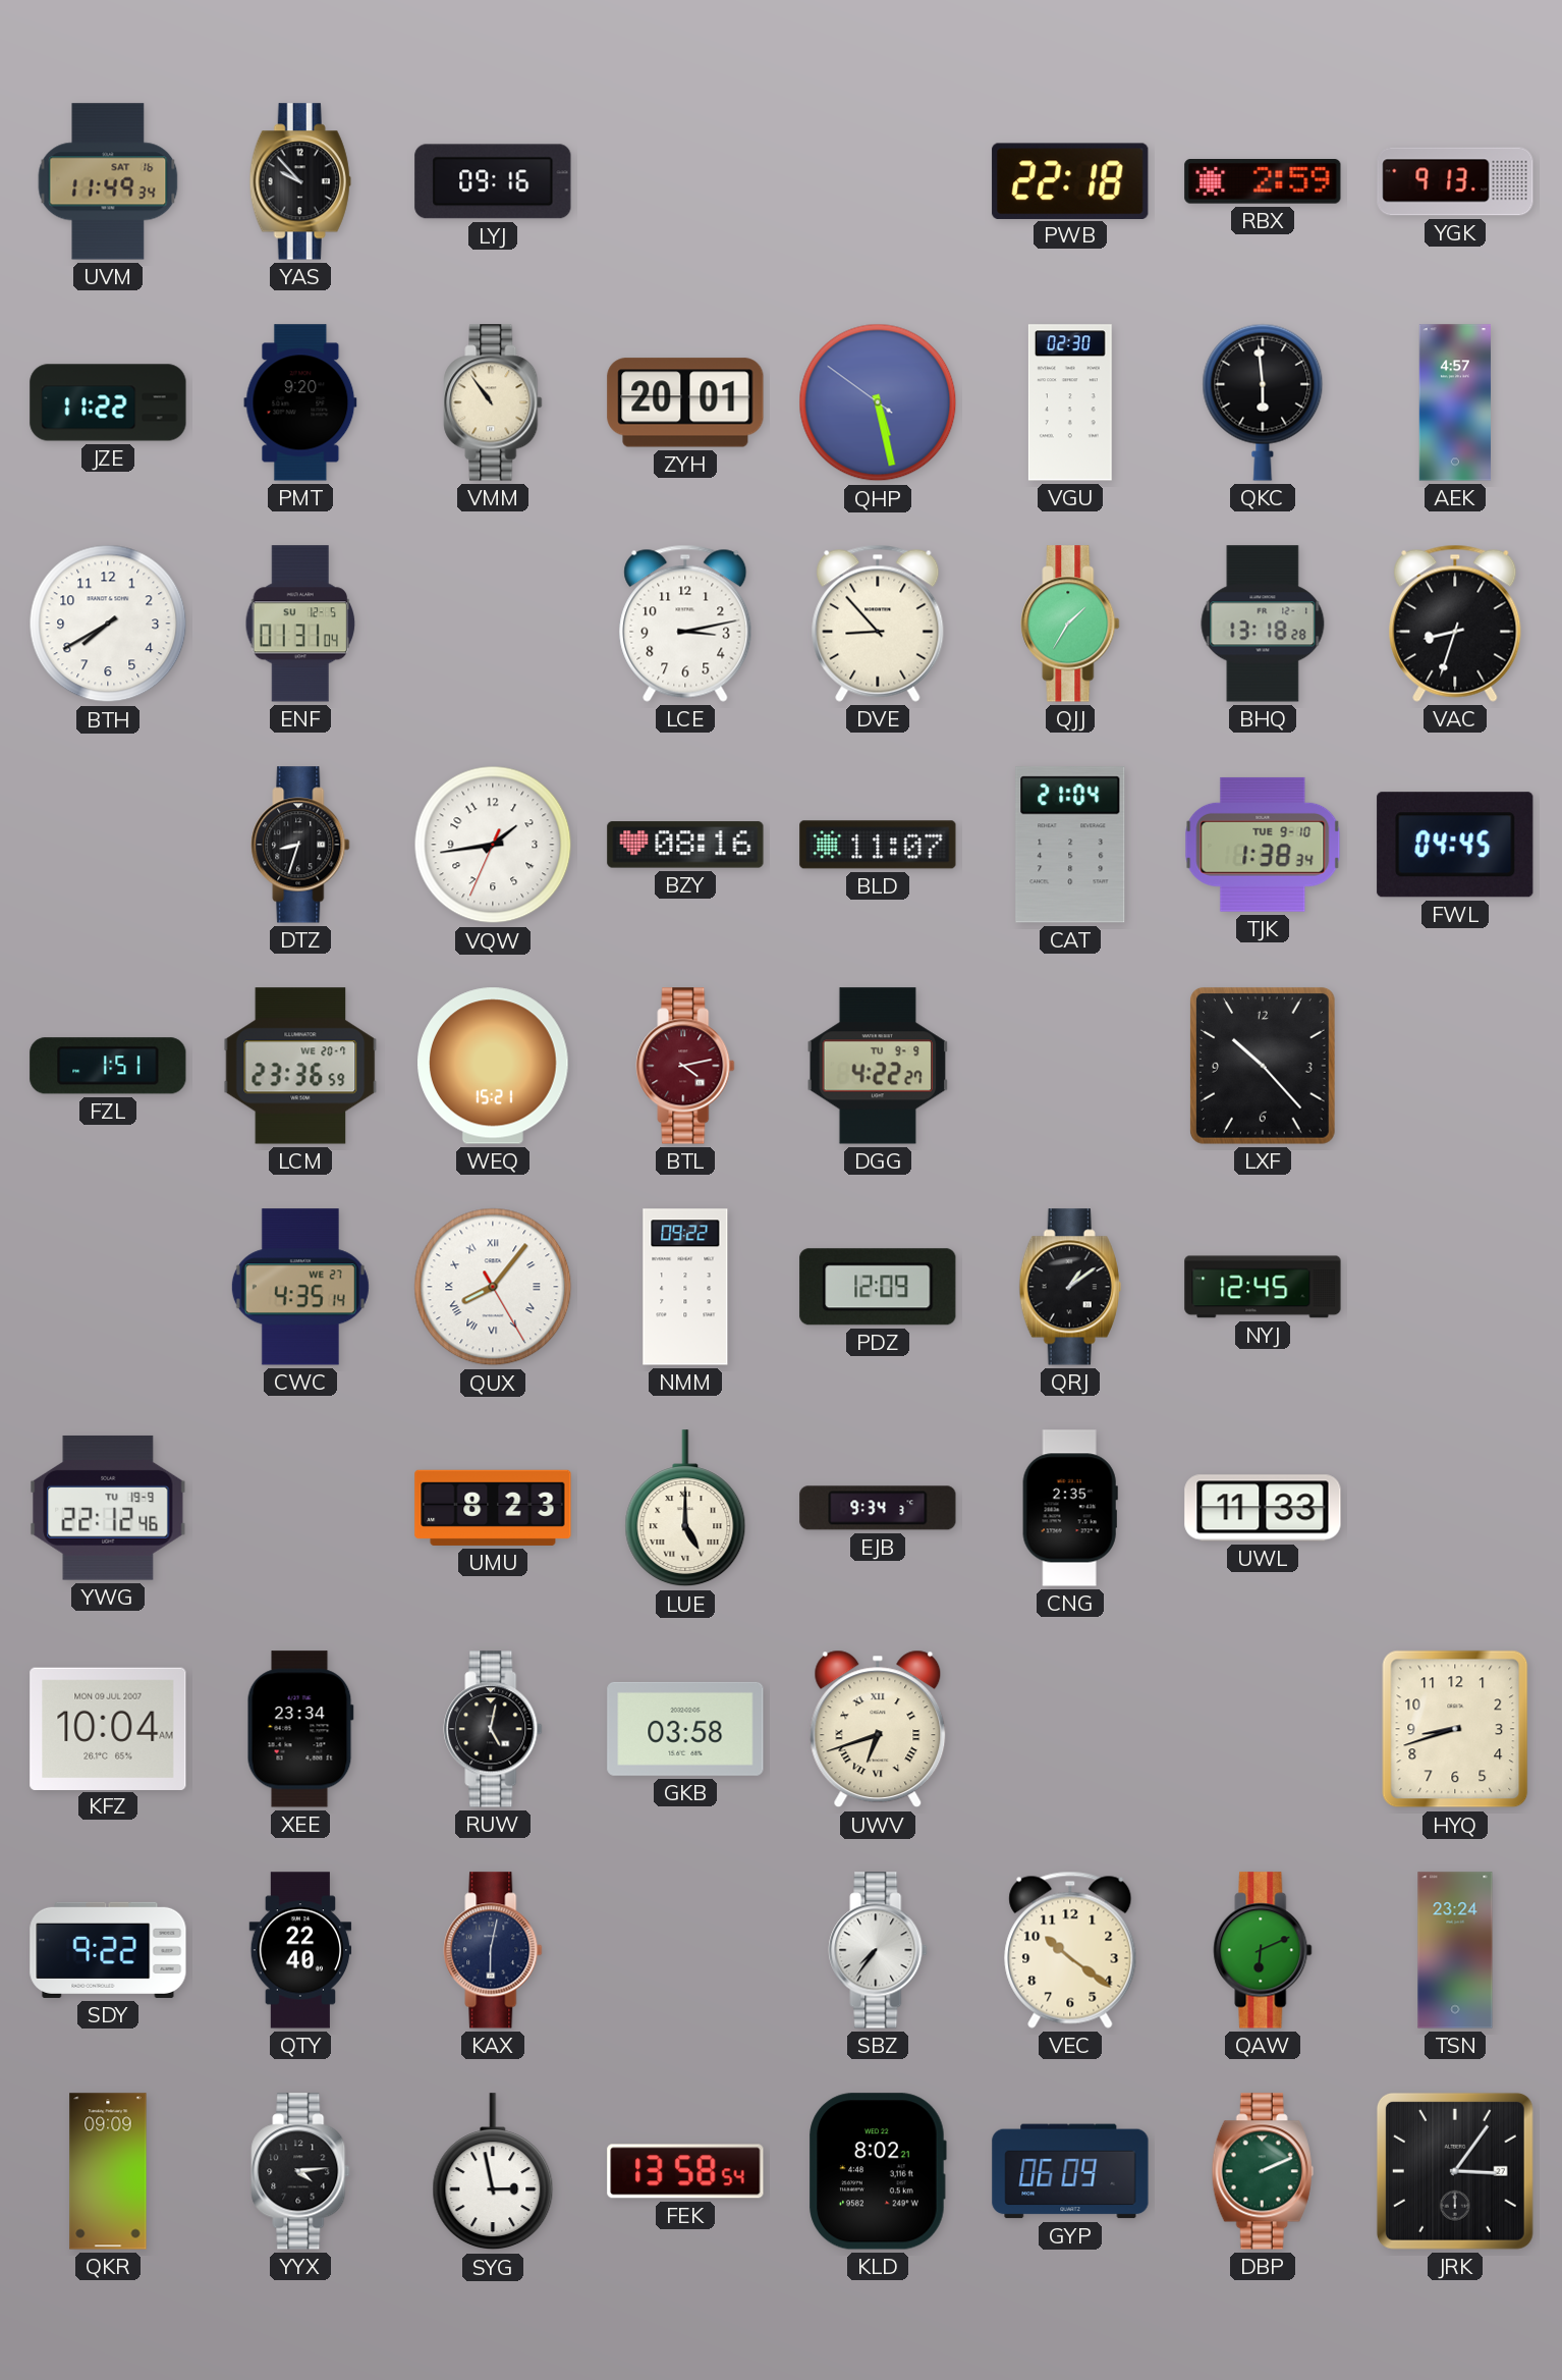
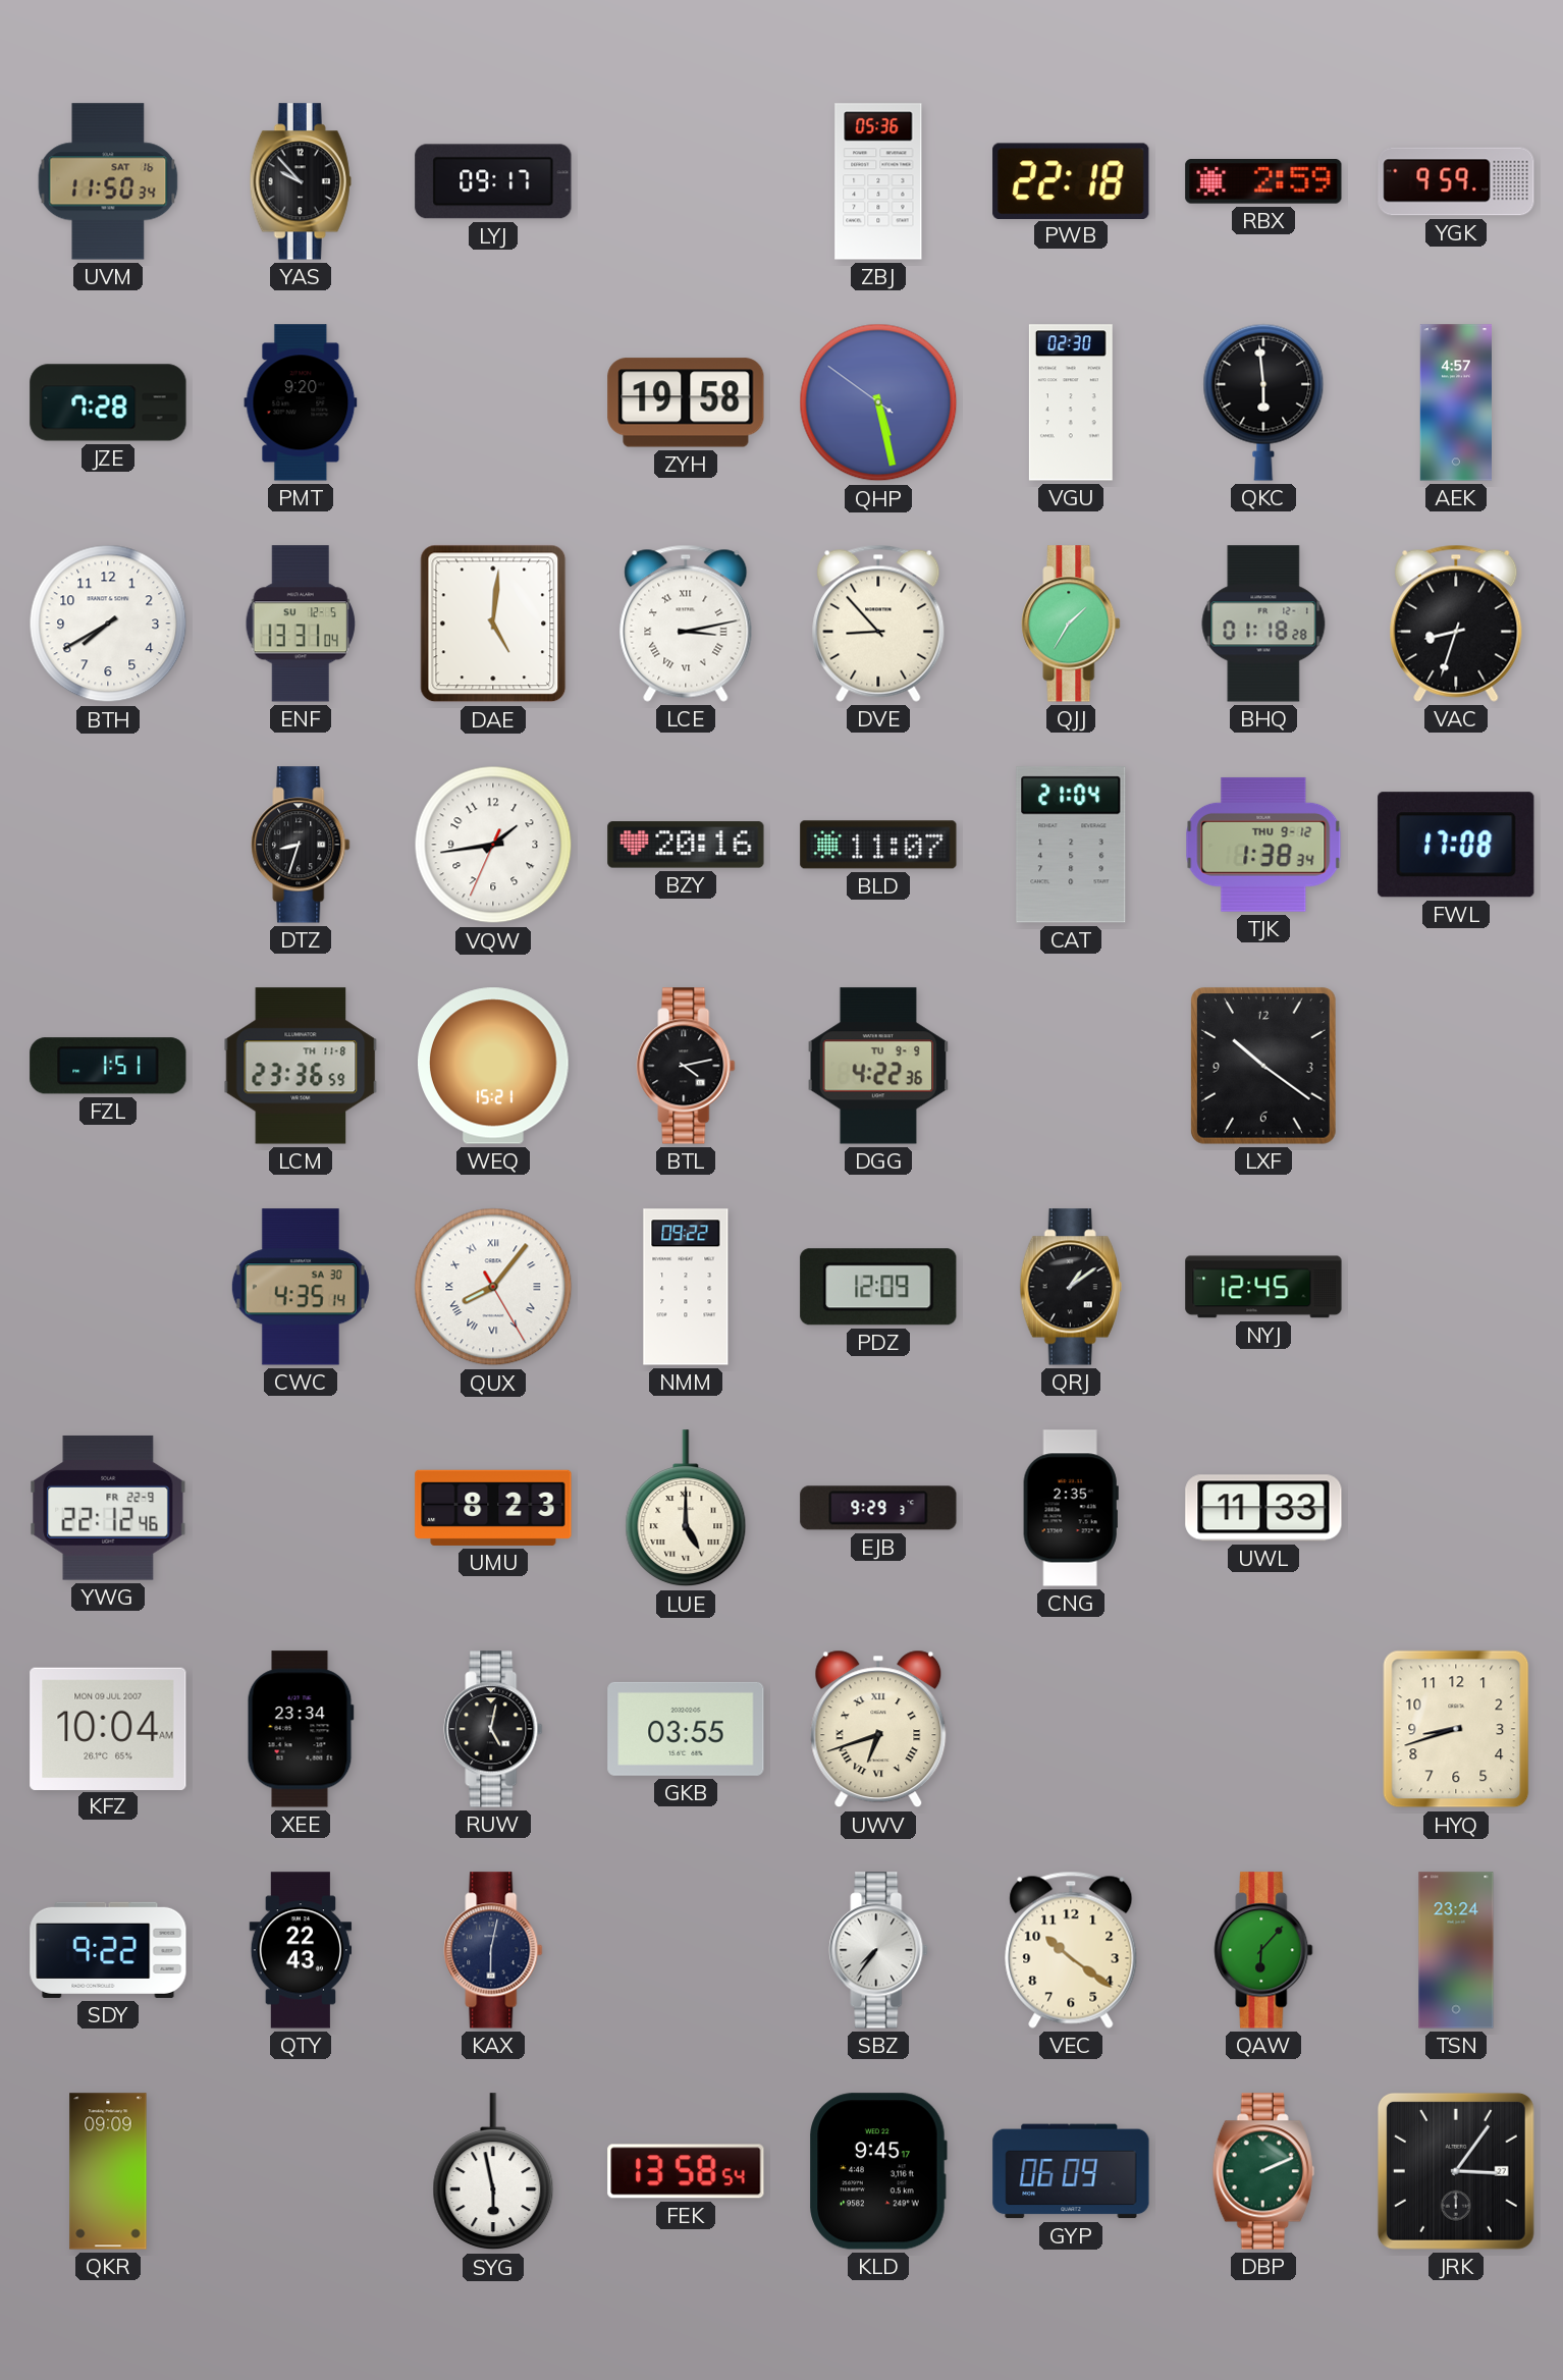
UVM: 11:49 -> 11:50 (108, 181)
LYJ: 09:16 -> 09:17 (493, 181)
ZBJ: none -> 05:36 (878, 181)
YGK: 9:13 -> 9:59 (1456, 181)
JZE: 11:22 -> 7:28 (108, 402)
VMM: 10:54 -> none (493, 402)
ZYH: 20:01 -> 19:58 (686, 402)
ENF: 01:31 -> 13:31 (301, 624)
DAE: none -> 5:01 (493, 624)
LCE numerals: Arabic -> Roman (686, 624)
BHQ: 13:18 -> 01:18 (1263, 624)
BZY: 08:16 -> 20:16 (686, 845)
TJK date: TUE 9-10 -> THU 9-12 (1263, 845)
FWL: 04:45 -> 17:08 (1456, 845)
LCM date: WE 20-7 -> TH 11-8 (301, 1066)
BTL dial: burgundy -> black (686, 1066)
DGG: 4:22:27 -> 4:22:36 (878, 1066)
LXF: 10:23 -> 10:21 (1263, 1066)
CWC date: WE 27 -> SA 30 (301, 1287)
YWG date: TU 19-9 -> FR 22-9 (108, 1508)
EJB: 9:34 -> 9:29 (878, 1508)
GKB: 03:58 -> 03:55 (686, 1729)
QTY: 22:40 -> 22:43 (301, 1950)
QAW: 6:11 -> 6:07 (1263, 1950)
YYX: 4:14 -> none (300, 2171)
SYG: 2:58 -> 5:58 (493, 2172)
KLD: 8:02 -> 9:45 (878, 2171)
